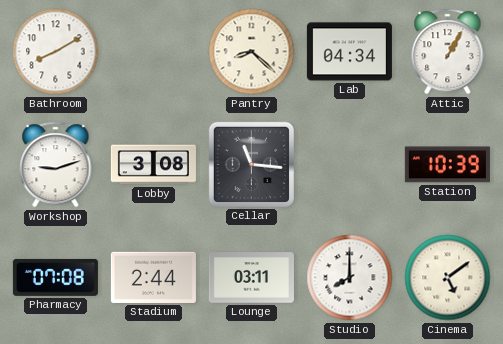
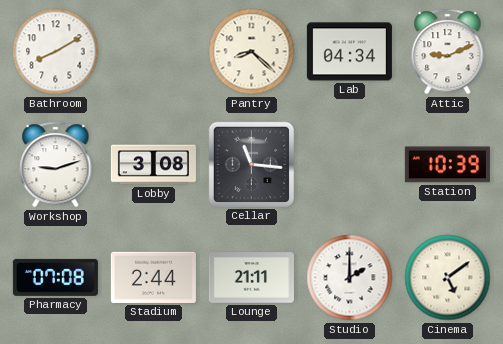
Attic: 1:05 -> 9:11 (448, 52)
Lounge: 03:11 -> 21:11 (251, 278)
Studio: 8:00 -> 2:00 (350, 278)
